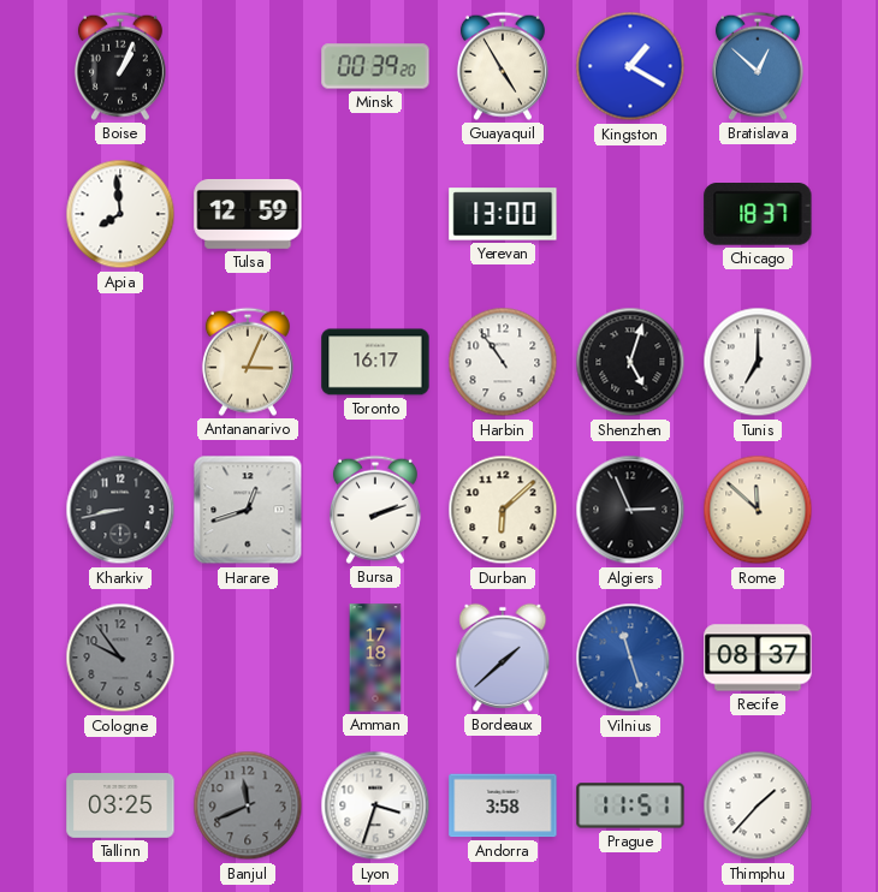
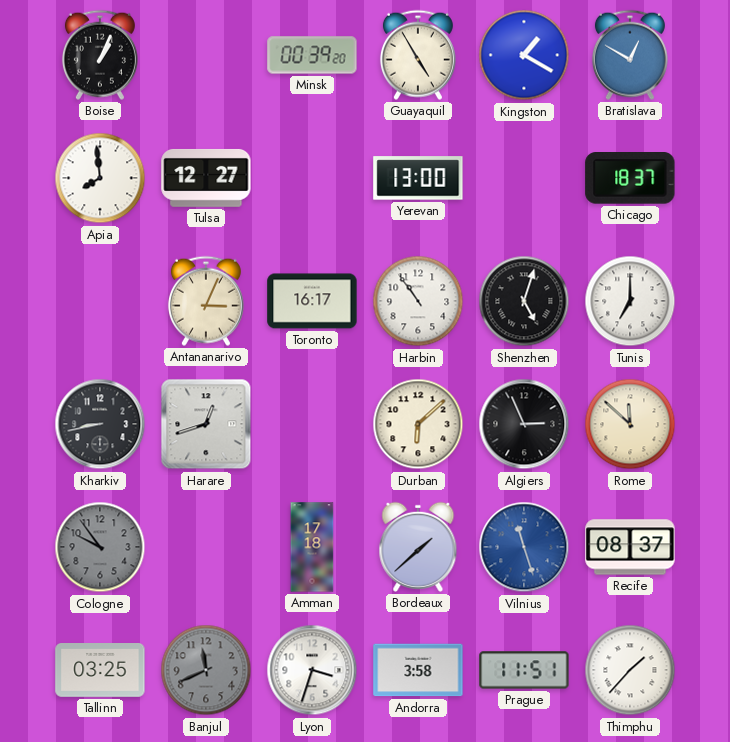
Bratislava: 12:52 -> 12:50 (630, 55)
Tulsa: 12:59 -> 12:27 (206, 178)
Bursa: 2:12 -> none (375, 510)
